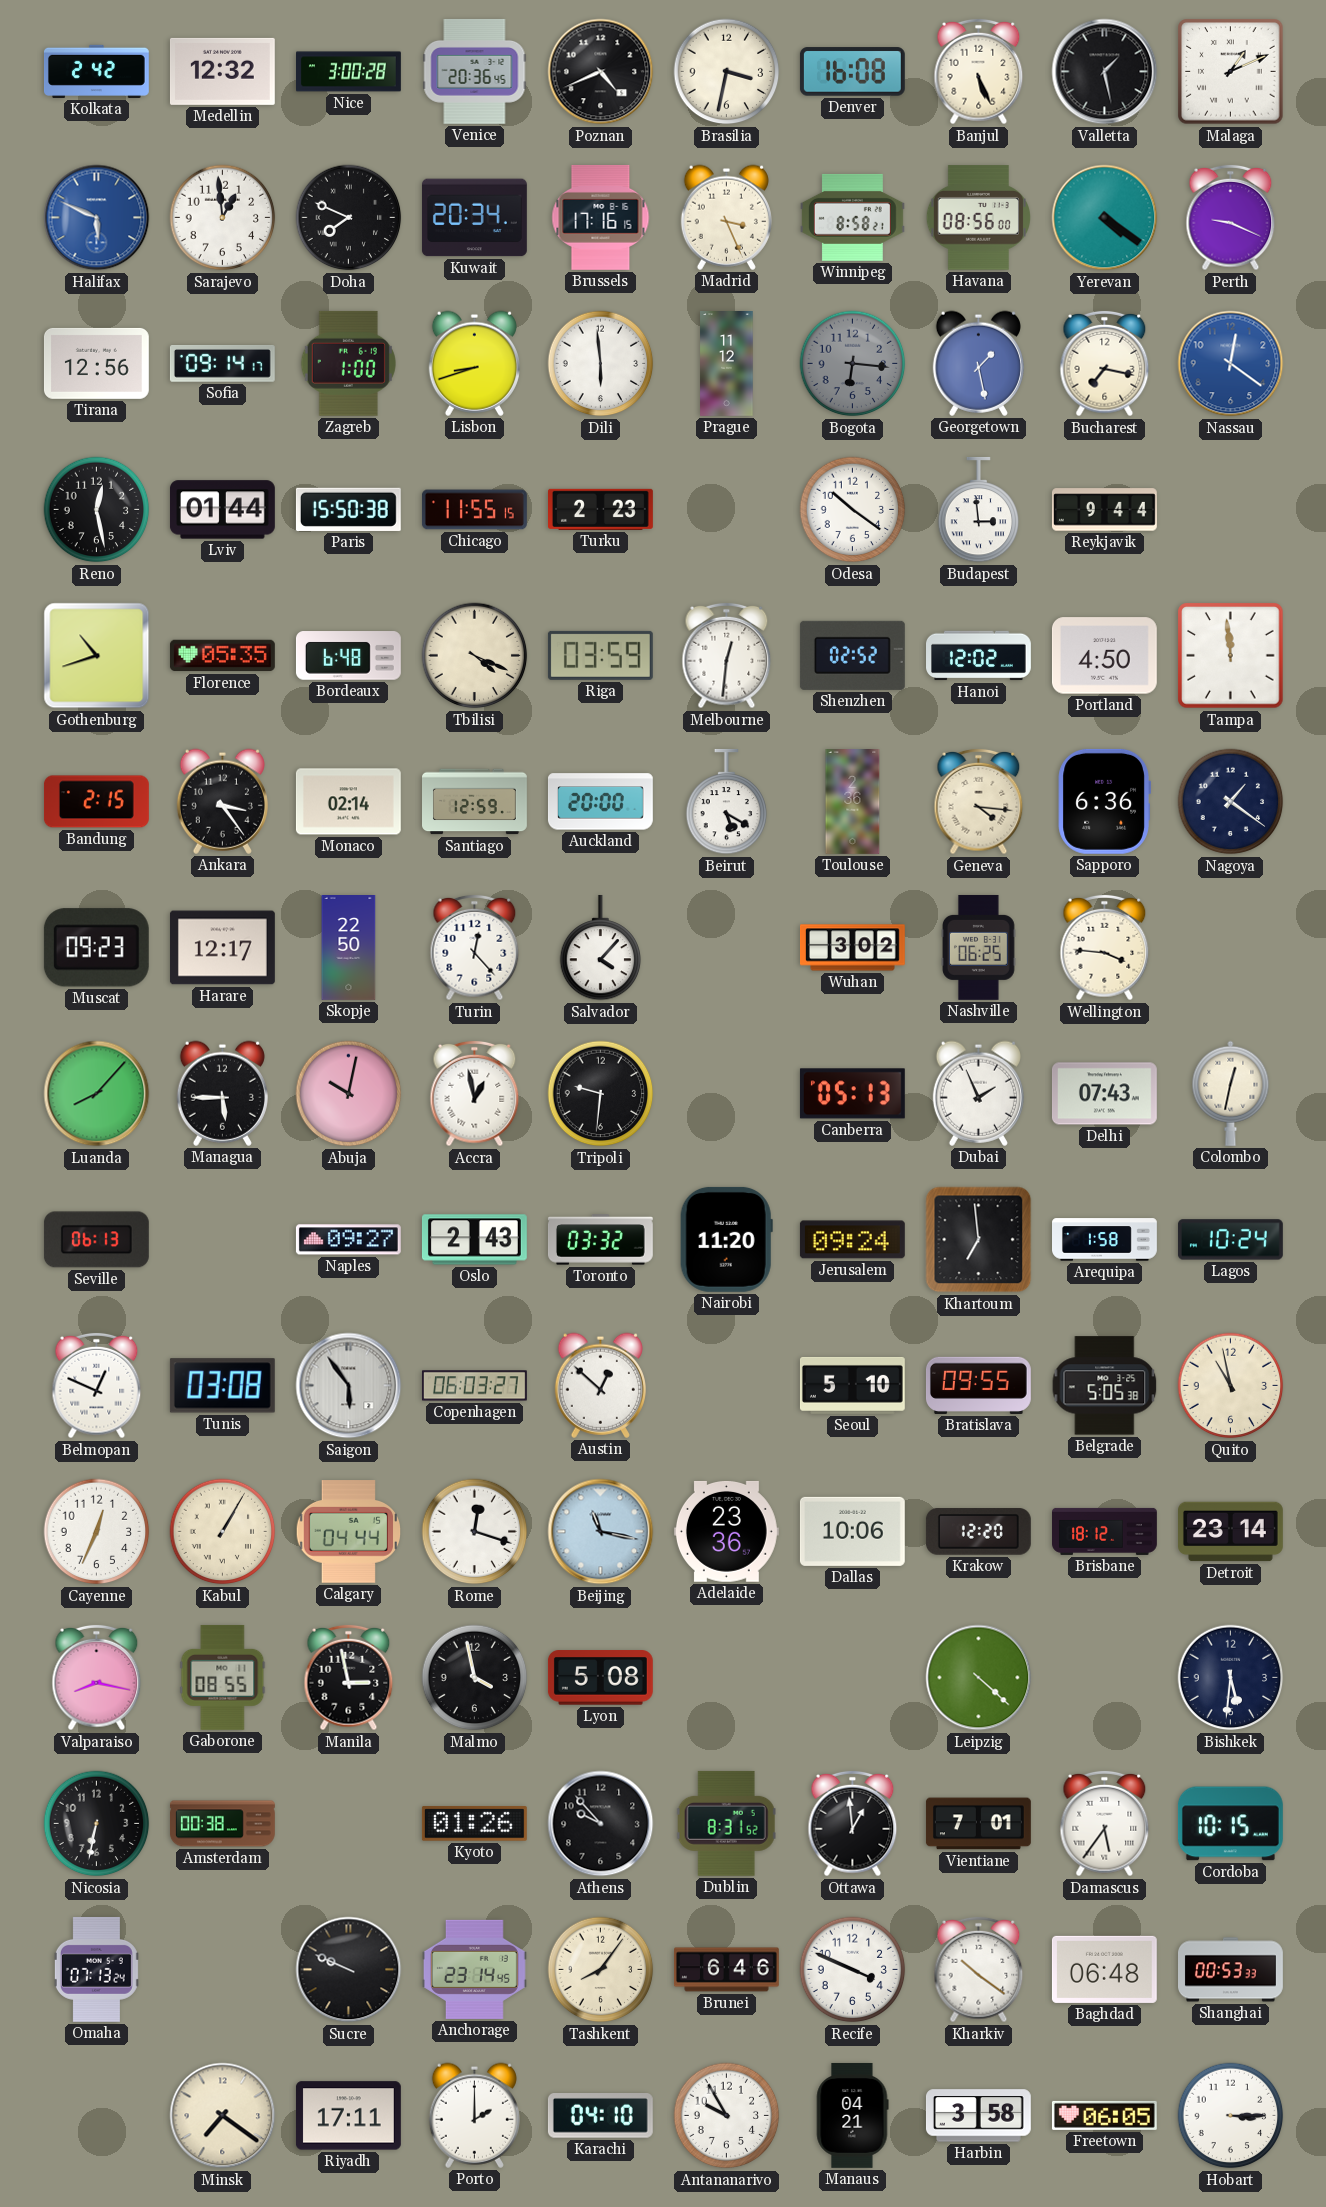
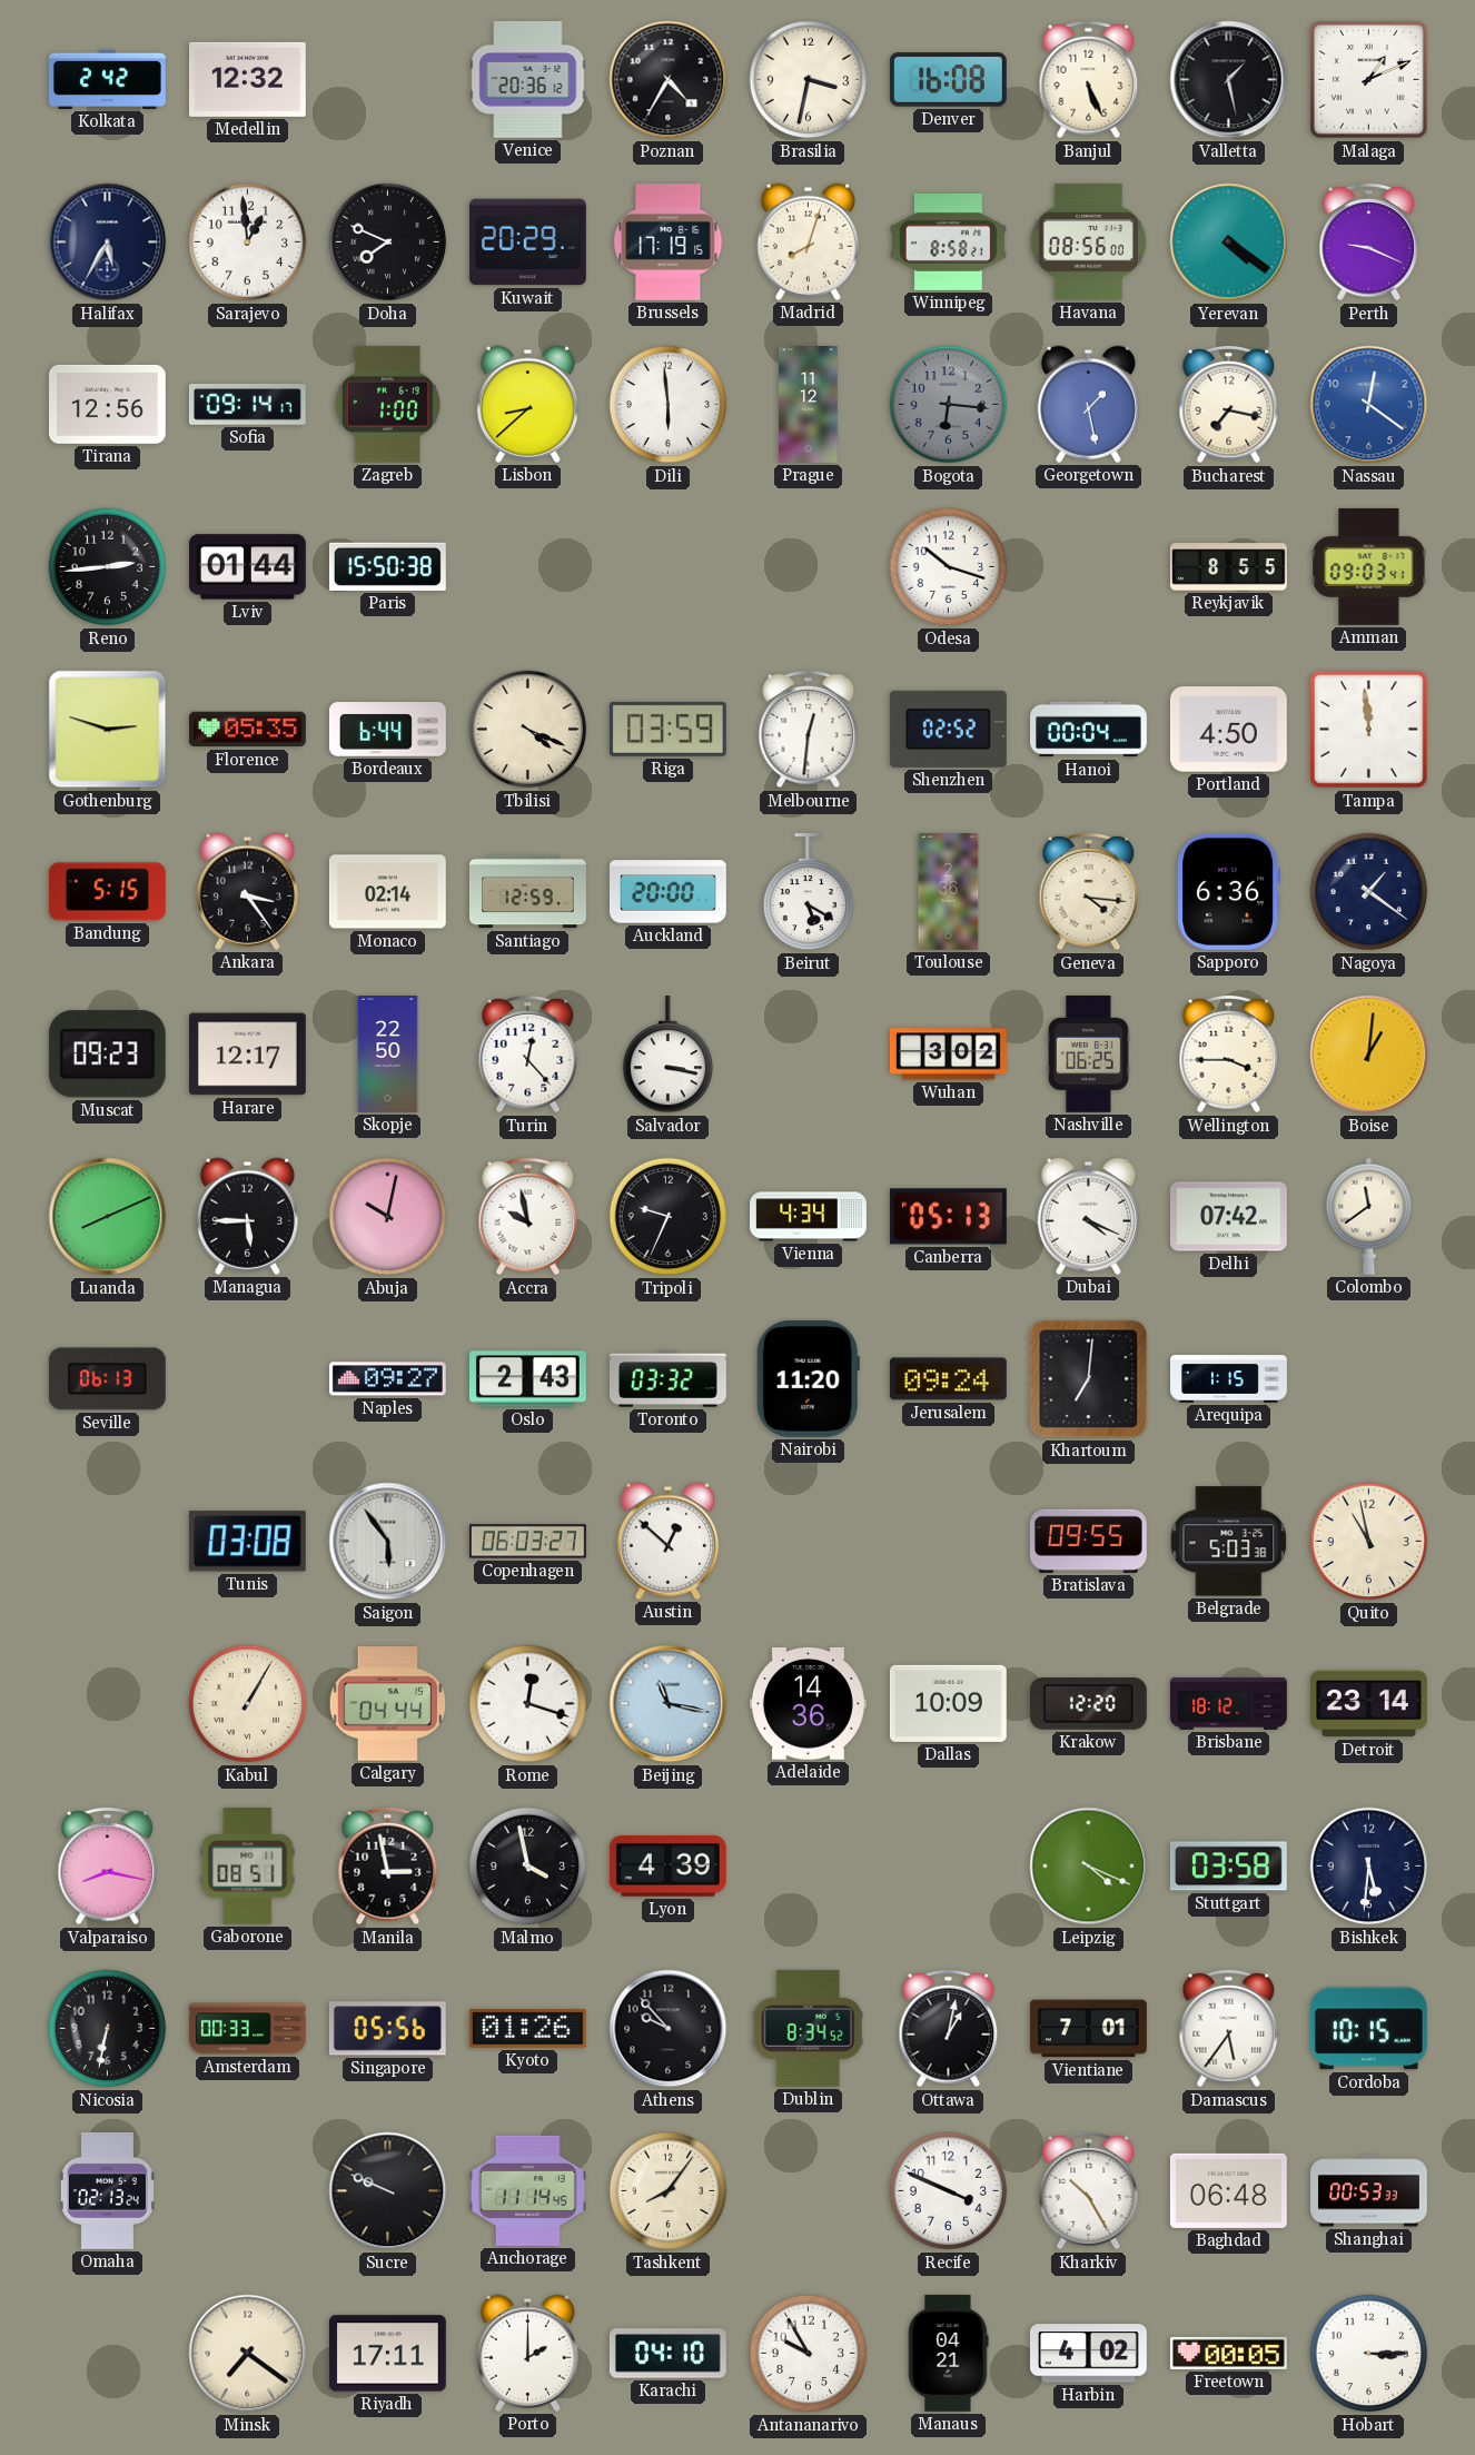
Nice: 3:00 -> none (349, 72)
Venice: 20:36:45 -> 20:36:12 (528, 79)
Poznan: 4:41 -> 4:35 (669, 80)
Halifax: 5:49 -> 5:35 (108, 242)
Halifax dial: blue -> navy (108, 242)
Kuwait: 20:34 -> 20:29 (527, 242)
Brussels: 17:16 -> 17:19 (669, 241)
Madrid: 3:26 -> 8:03 (808, 241)
Lisbon: 8:42 -> 8:38 (527, 404)
Reno: 12:28 -> 2:44 (108, 567)
Chicago: 11:55 -> none (475, 510)
Turku: 2:23 -> none (601, 509)
Odesa: 10:21 -> 10:18 (949, 567)
Budapest: 2:59 -> none (979, 510)
Reykjavik: 9:44 -> 8:55 (1228, 567)
Amman: none -> 09:03 (1369, 566)
Gothenburg: 10:42 -> 2:48 (108, 730)
Bordeaux: 6:48 -> 6:44 (387, 730)
Hanoi: 12:02 -> 00:04 (1089, 730)
Bandung: 2:15 -> 5:15 (107, 892)
Salvador: 4:07 -> 3:17 (669, 1055)
Wellington: 3:46 -> 3:45 (1229, 1055)
Boise: none -> 1:01 (1369, 1055)
Luanda: 8:07 -> 8:11 (108, 1217)
Accra: 12:58 -> 9:58 (528, 1217)
Tripoli: 9:31 -> 9:34 (669, 1217)
Vienna: none -> 4:34 (809, 1217)
Dubai: 1:56 -> 4:19 (1088, 1216)
Delhi: 07:43 -> 07:42 (1228, 1217)
Colombo: 12:32 -> 11:39 (1369, 1216)
Khartoum: 6:59 -> 7:01 (1089, 1379)
Arequipa: 1:58 -> 1:15 (1229, 1379)
Lagos: 10:24 -> none (1230, 1240)
Belmopan: 12:49 -> none (97, 1386)
Seoul: 5:10 -> none (852, 1385)
Belgrade: 5:05 -> 5:03 (1229, 1542)
Cayenne: 12:34 -> none (97, 1532)
Adelaide: 23:36 -> 14:36 (808, 1704)
Dallas: 10:06 -> 10:09 (948, 1703)
Gaborone: 08:55 -> 08:51 (248, 1865)
Lyon: 5:08 -> 4:39 (667, 1867)
Leipzig: 4:22 -> 4:19 (1089, 1867)
Stuttgart: none -> 03:58 (1228, 1867)
Amsterdam: 00:38 -> 00:33 (248, 2029)
Singapore: none -> 05:56 (387, 2029)
Dublin: 8:31 -> 8:34 (808, 2028)
Ottawa: 12:59 -> 1:02 (949, 2029)
Omaha: 07:13 -> 02:13 (107, 2190)
Anchorage: 23:14 -> 11:14 (527, 2190)
Brunei: 6:46 -> none (727, 1970)
Kharkiv: 10:21 -> 10:25 (1089, 2191)
Harbin: 3:58 -> 4:02 (1088, 2354)
Freetown: 06:05 -> 00:05 (1228, 2353)
